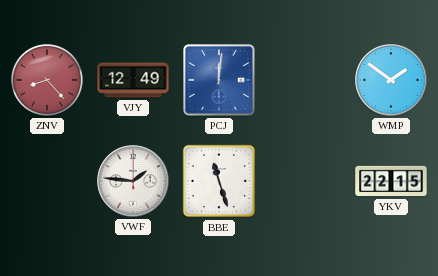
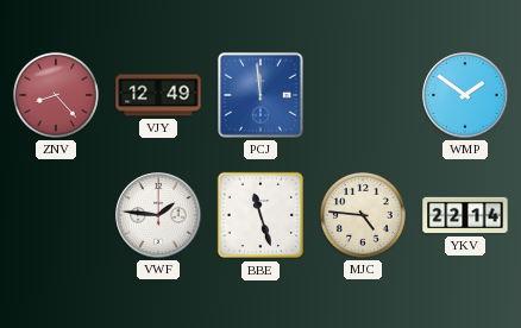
PCJ: 12:01 -> 11:59 (260, 95)
MJC: none -> 4:46 (363, 215)
YKV: 22:15 -> 22:14 (465, 215)
